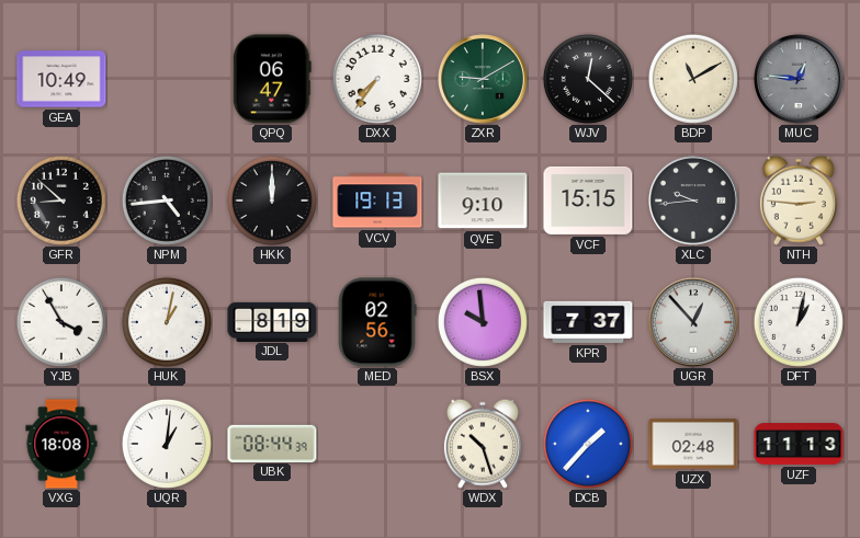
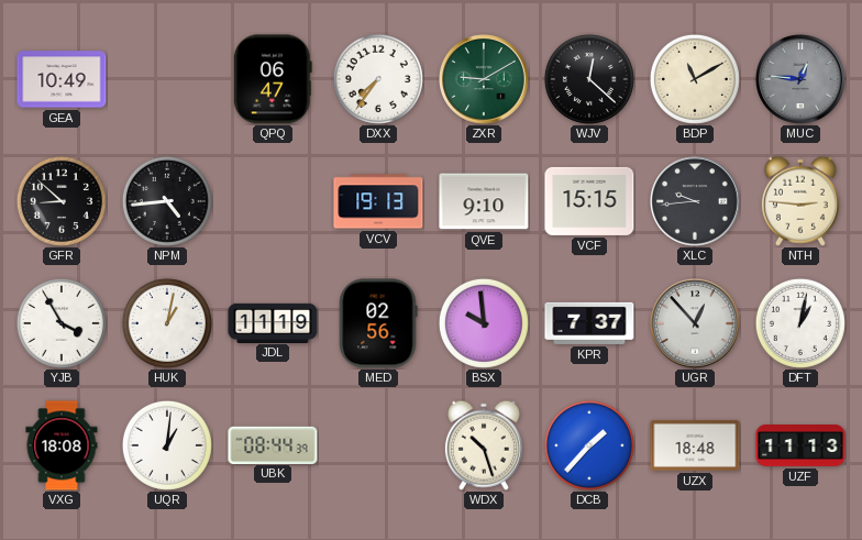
HKK: 12:00 -> none (272, 201)
JDL: 8:19 -> 11:19 (273, 322)
UZX: 02:48 -> 18:48 (695, 445)
